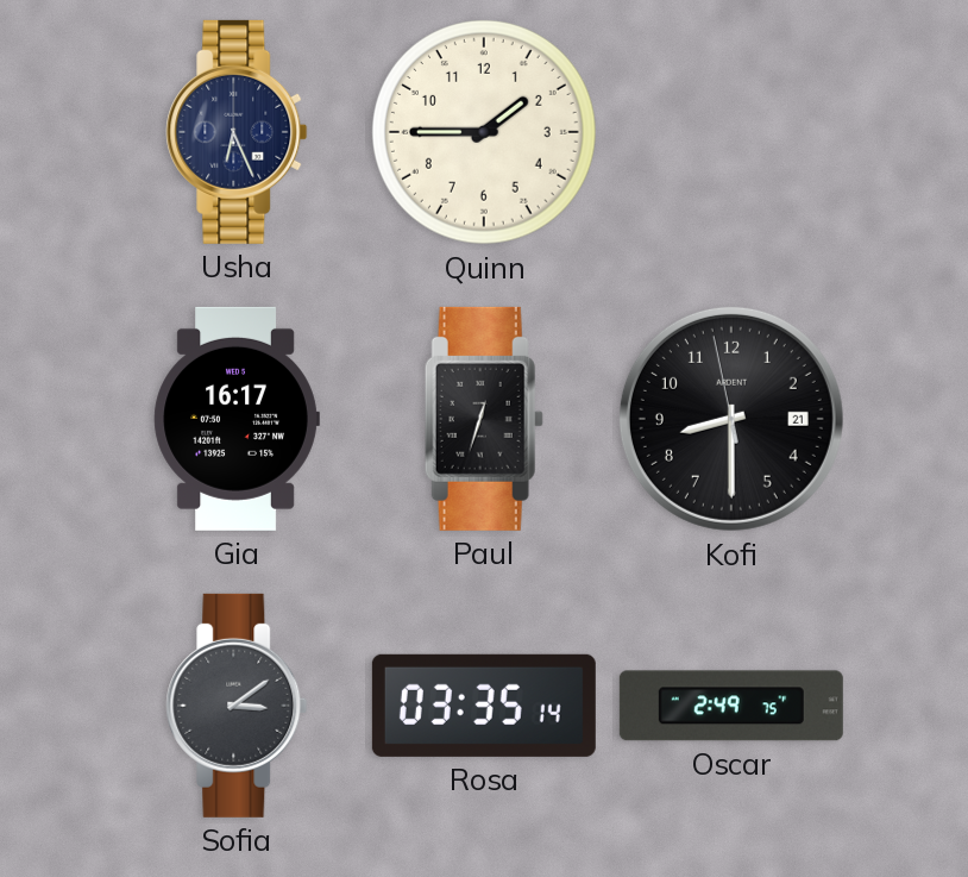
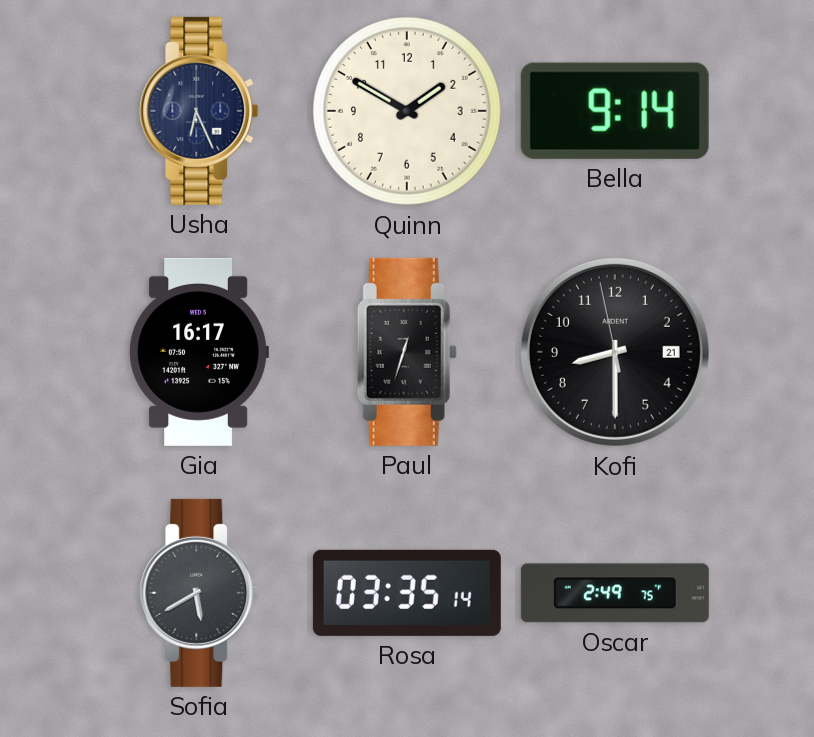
Quinn: 1:45 -> 1:50 (408, 112)
Bella: none -> 9:14 (615, 111)
Sofia: 3:09 -> 5:40 (199, 593)
